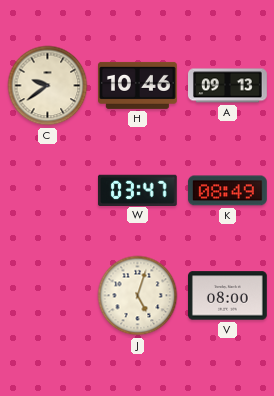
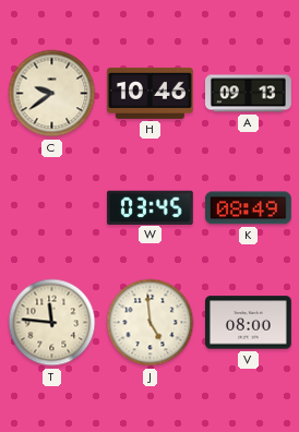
W: 03:47 -> 03:45 (149, 207)
T: none -> 11:46 (52, 323)
J: 5:03 -> 4:59 (151, 323)
